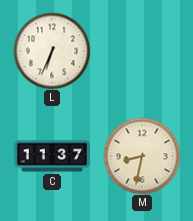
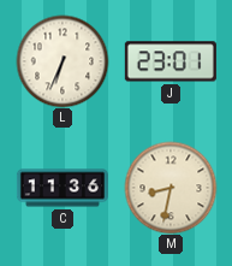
J: none -> 23:01 (171, 61)
C: 11:37 -> 11:36 (61, 188)
